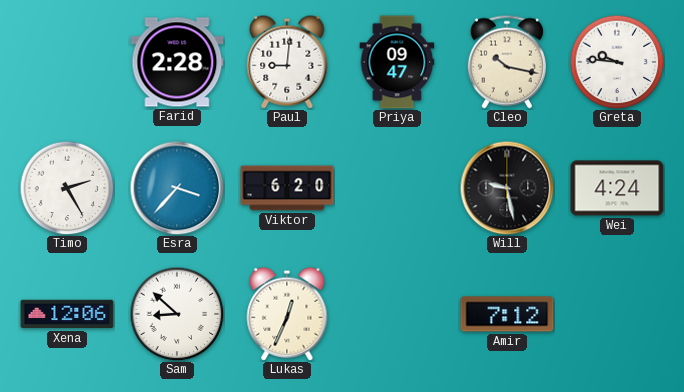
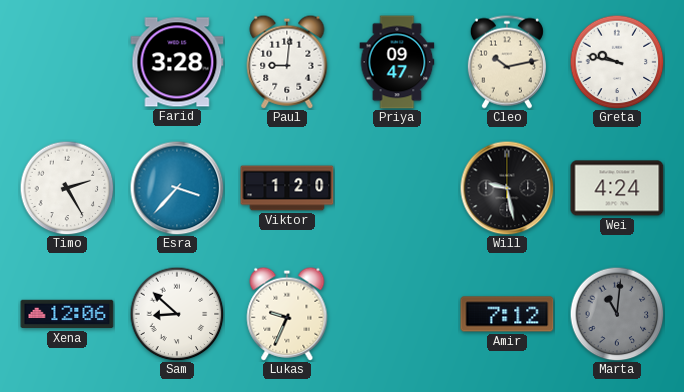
Farid: 2:28 -> 3:28 (177, 62)
Cleo: 10:17 -> 10:13 (507, 62)
Greta: 9:46 -> 9:47 (617, 62)
Viktor: 6:20 -> 1:20 (287, 188)
Lukas: 12:34 -> 9:34 (287, 314)
Marta: none -> 11:01 (617, 314)
